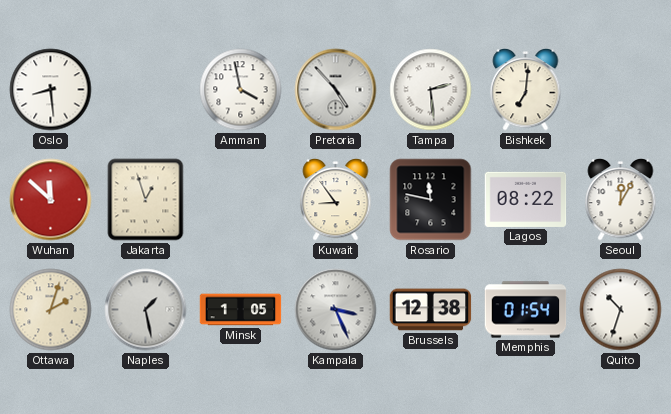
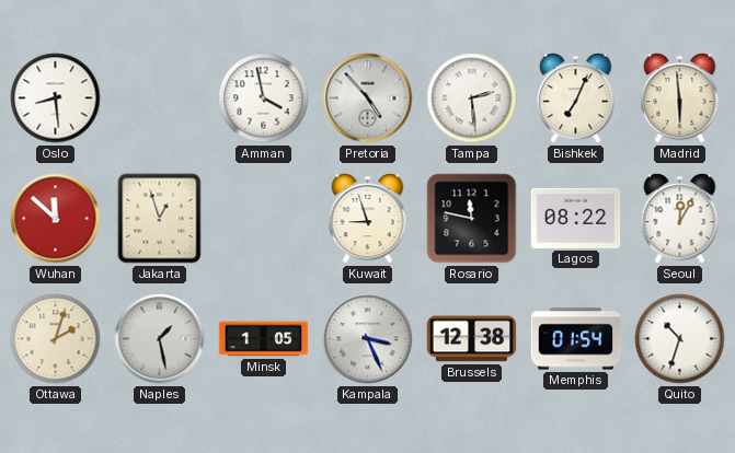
Bishkek: 7:01 -> 7:04 (576, 98)
Madrid: none -> 5:59 (680, 98)
Kuwait: 8:54 -> 8:57 (368, 219)
